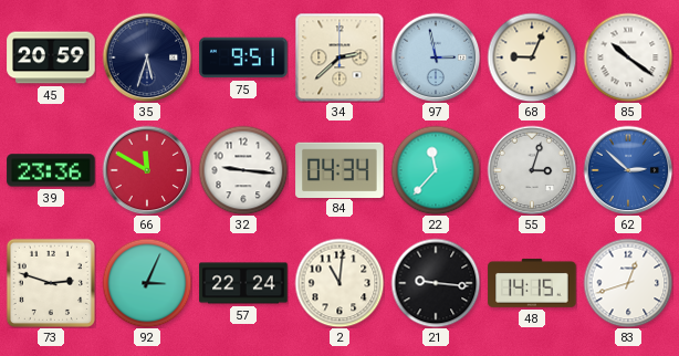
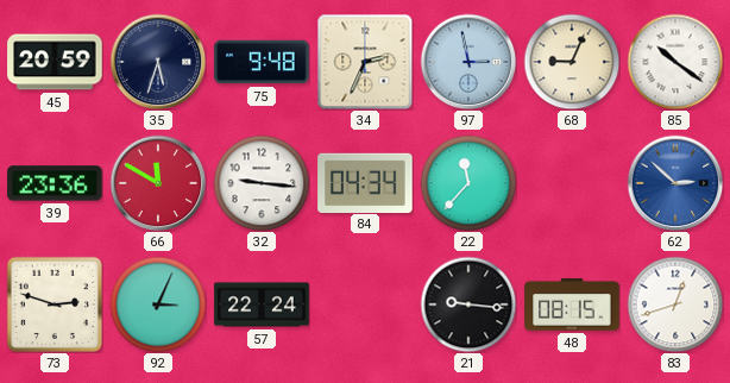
75: 9:51 -> 9:48 (262, 62)
34: 2:38 -> 2:34 (365, 62)
55: 3:03 -> none (532, 170)
2: 11:01 -> none (339, 283)
48: 14:15 -> 08:15 (572, 304)
